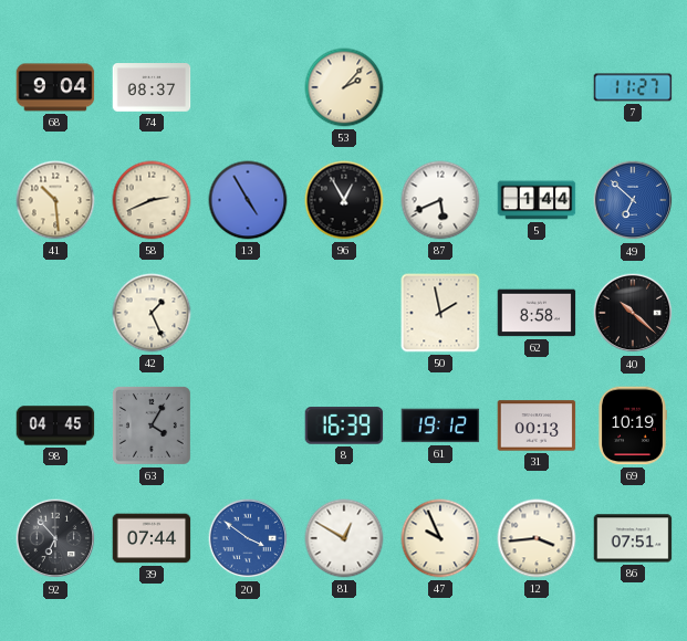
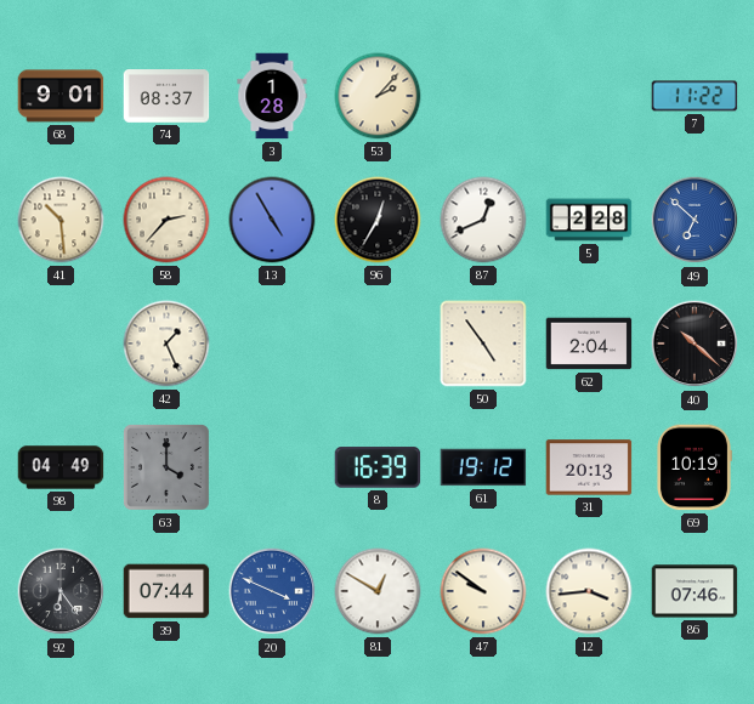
68: 9:04 -> 9:01 (61, 96)
3: none -> 1:28 (272, 96)
7: 11:27 -> 11:22 (695, 96)
58: 2:41 -> 2:37 (166, 220)
96: 12:55 -> 12:35 (378, 220)
87: 5:41 -> 12:41 (483, 220)
5: 1:44 -> 2:28 (589, 220)
50: 1:58 -> 4:54 (483, 344)
62: 8:58 -> 2:04 (589, 344)
98: 04:45 -> 04:49 (61, 467)
63: 4:05 -> 4:00 (168, 469)
31: 00:13 -> 20:13 (589, 467)
92: 6:53 -> 6:24 (61, 591)
20: 3:51 -> 3:49 (272, 591)
47: 9:56 -> 9:51 (483, 591)
86: 07:51 -> 07:46 (695, 591)
